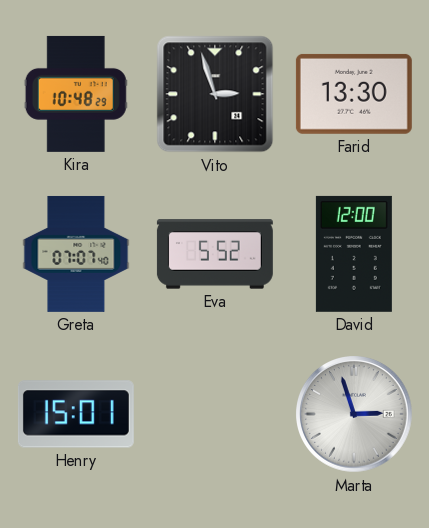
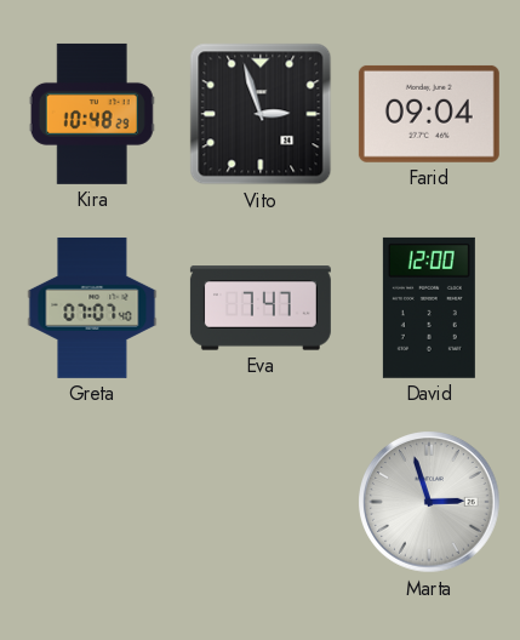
Farid: 13:30 -> 09:04 (429, 114)
Eva: 5:52 -> 7:47 (261, 308)
Henry: 15:01 -> none (76, 414)
